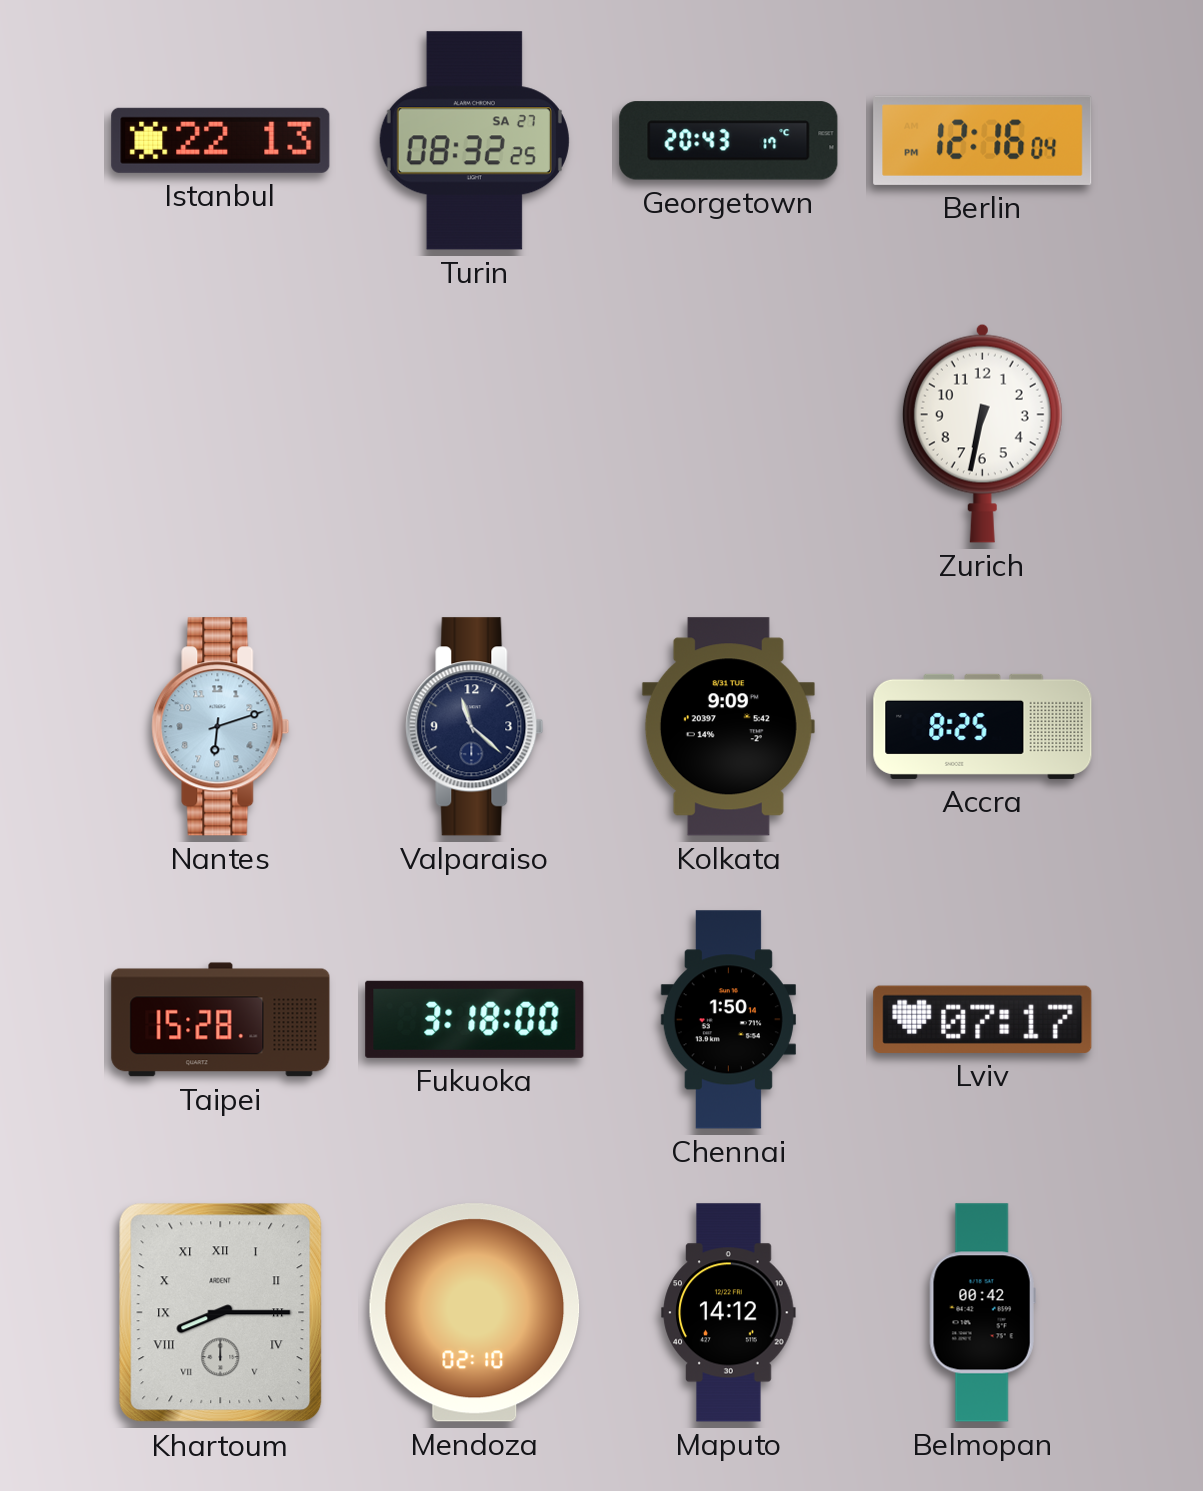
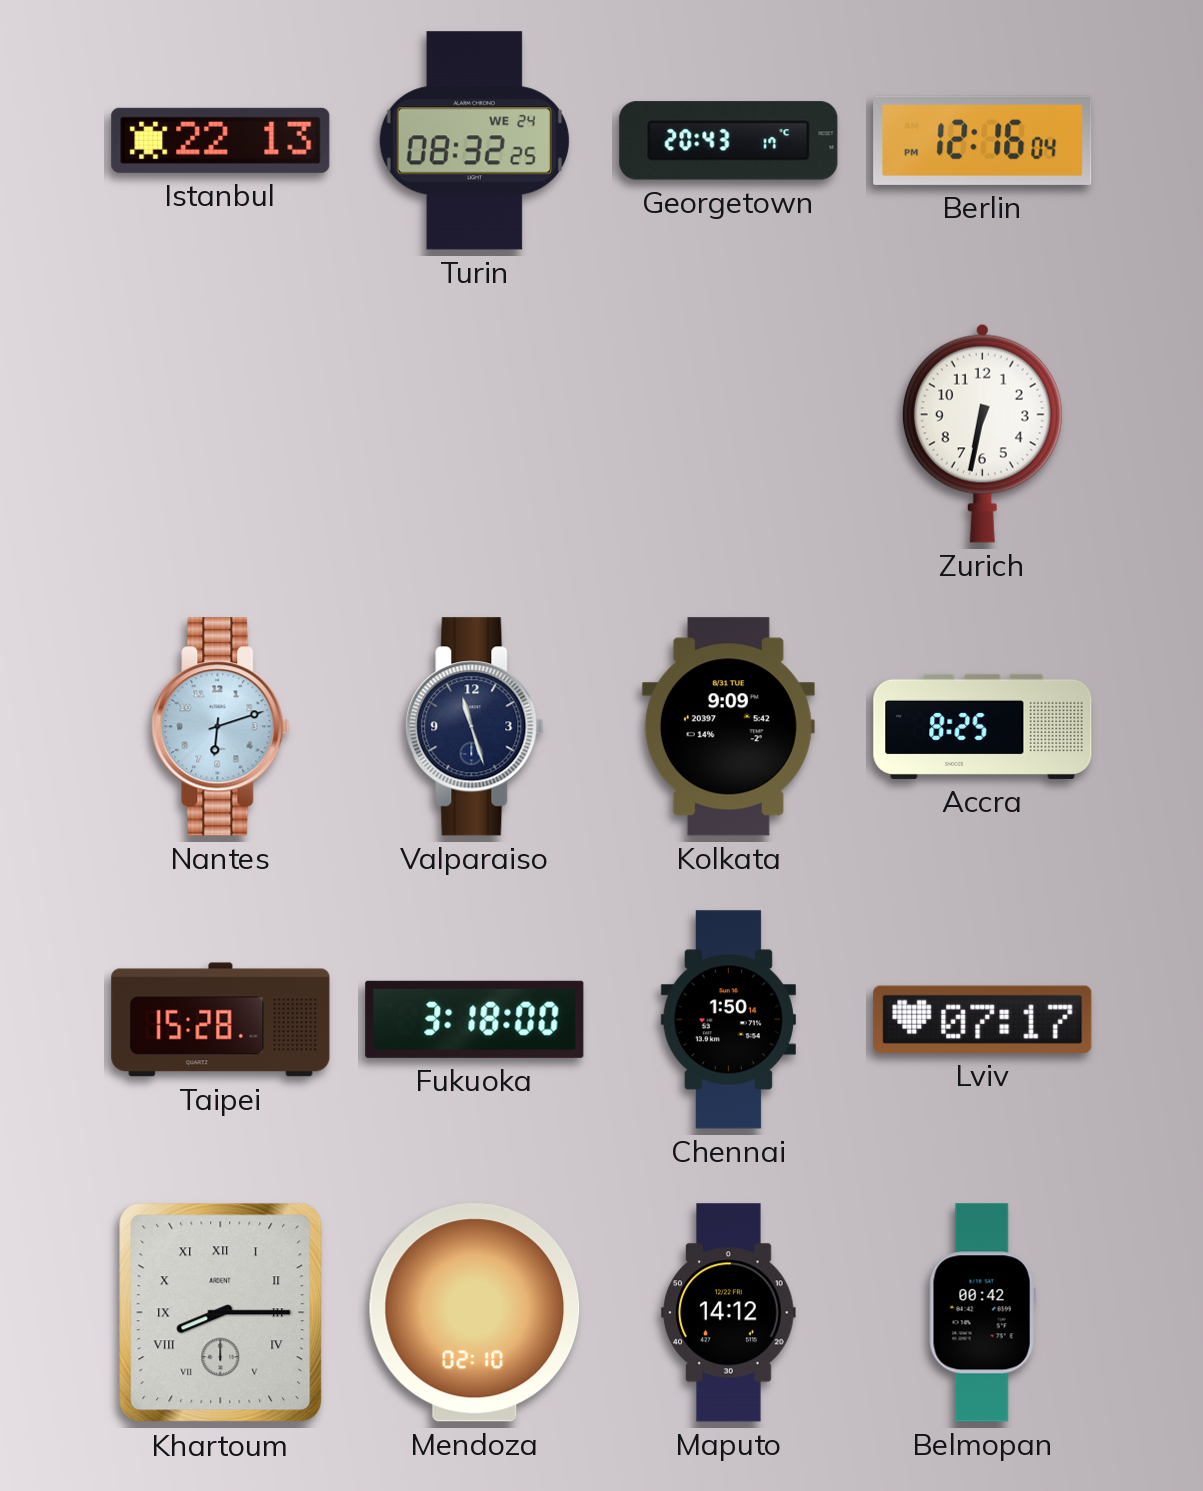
Turin date: SA 27 -> WE 24 (474, 141)
Valparaiso: 11:22 -> 11:27 (475, 727)
